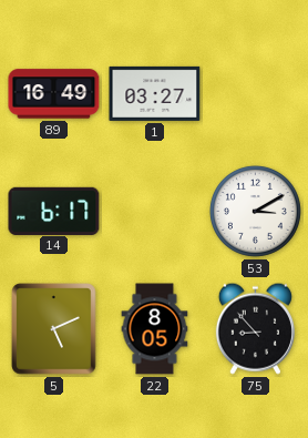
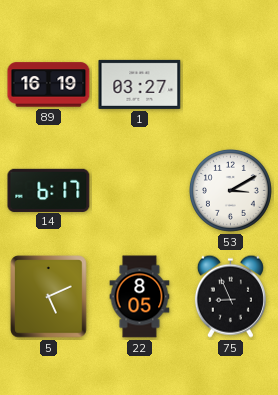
89: 16:49 -> 16:19 (49, 85)
75: 8:53 -> 8:56 (230, 296)
